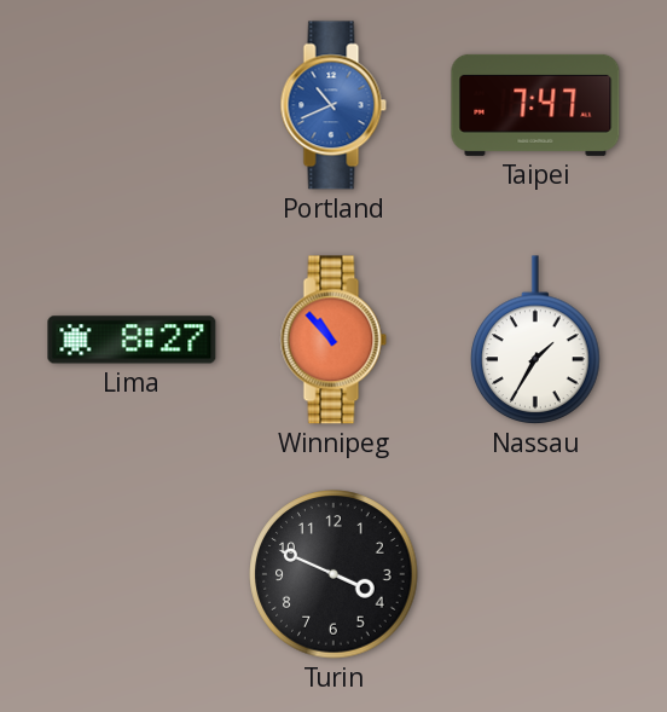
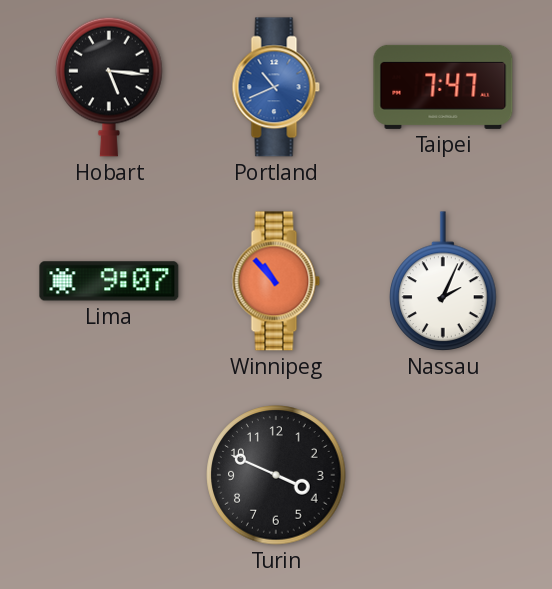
Hobart: none -> 5:16 (109, 87)
Lima: 8:27 -> 9:07 (109, 281)
Nassau: 1:35 -> 2:04 (443, 281)
